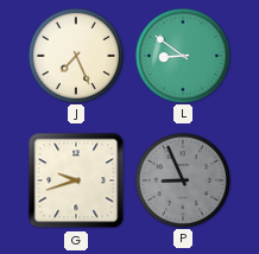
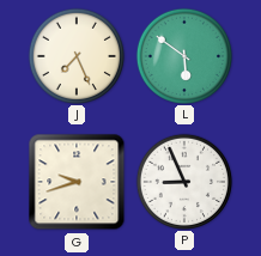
L: 8:51 -> 5:51 (183, 55)
P dial: grey -> white (183, 181)
